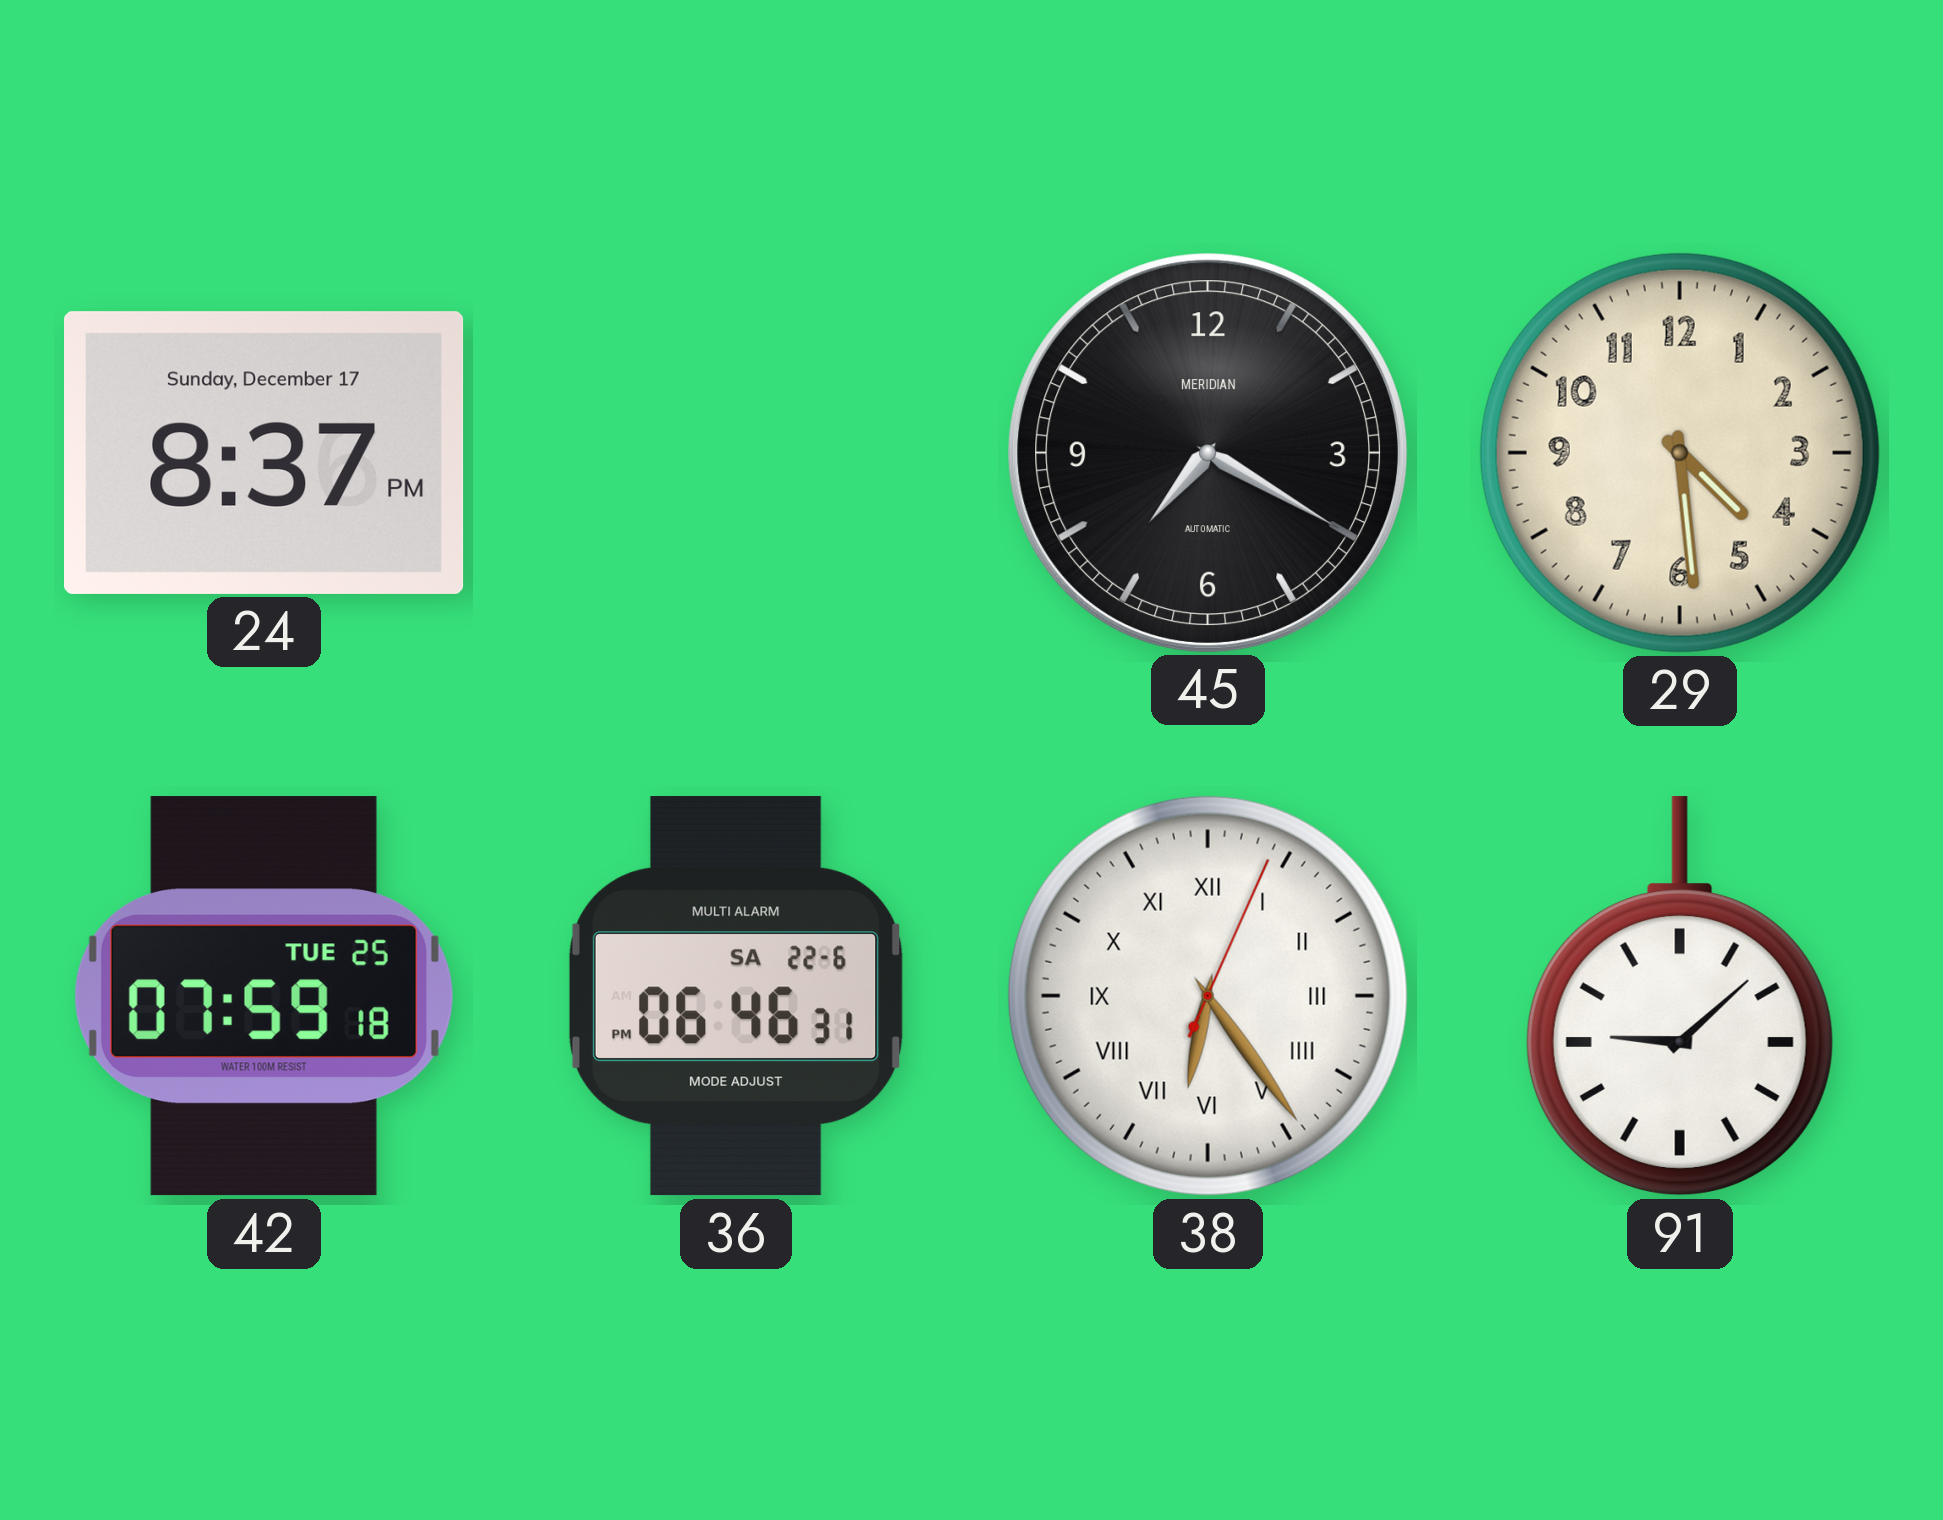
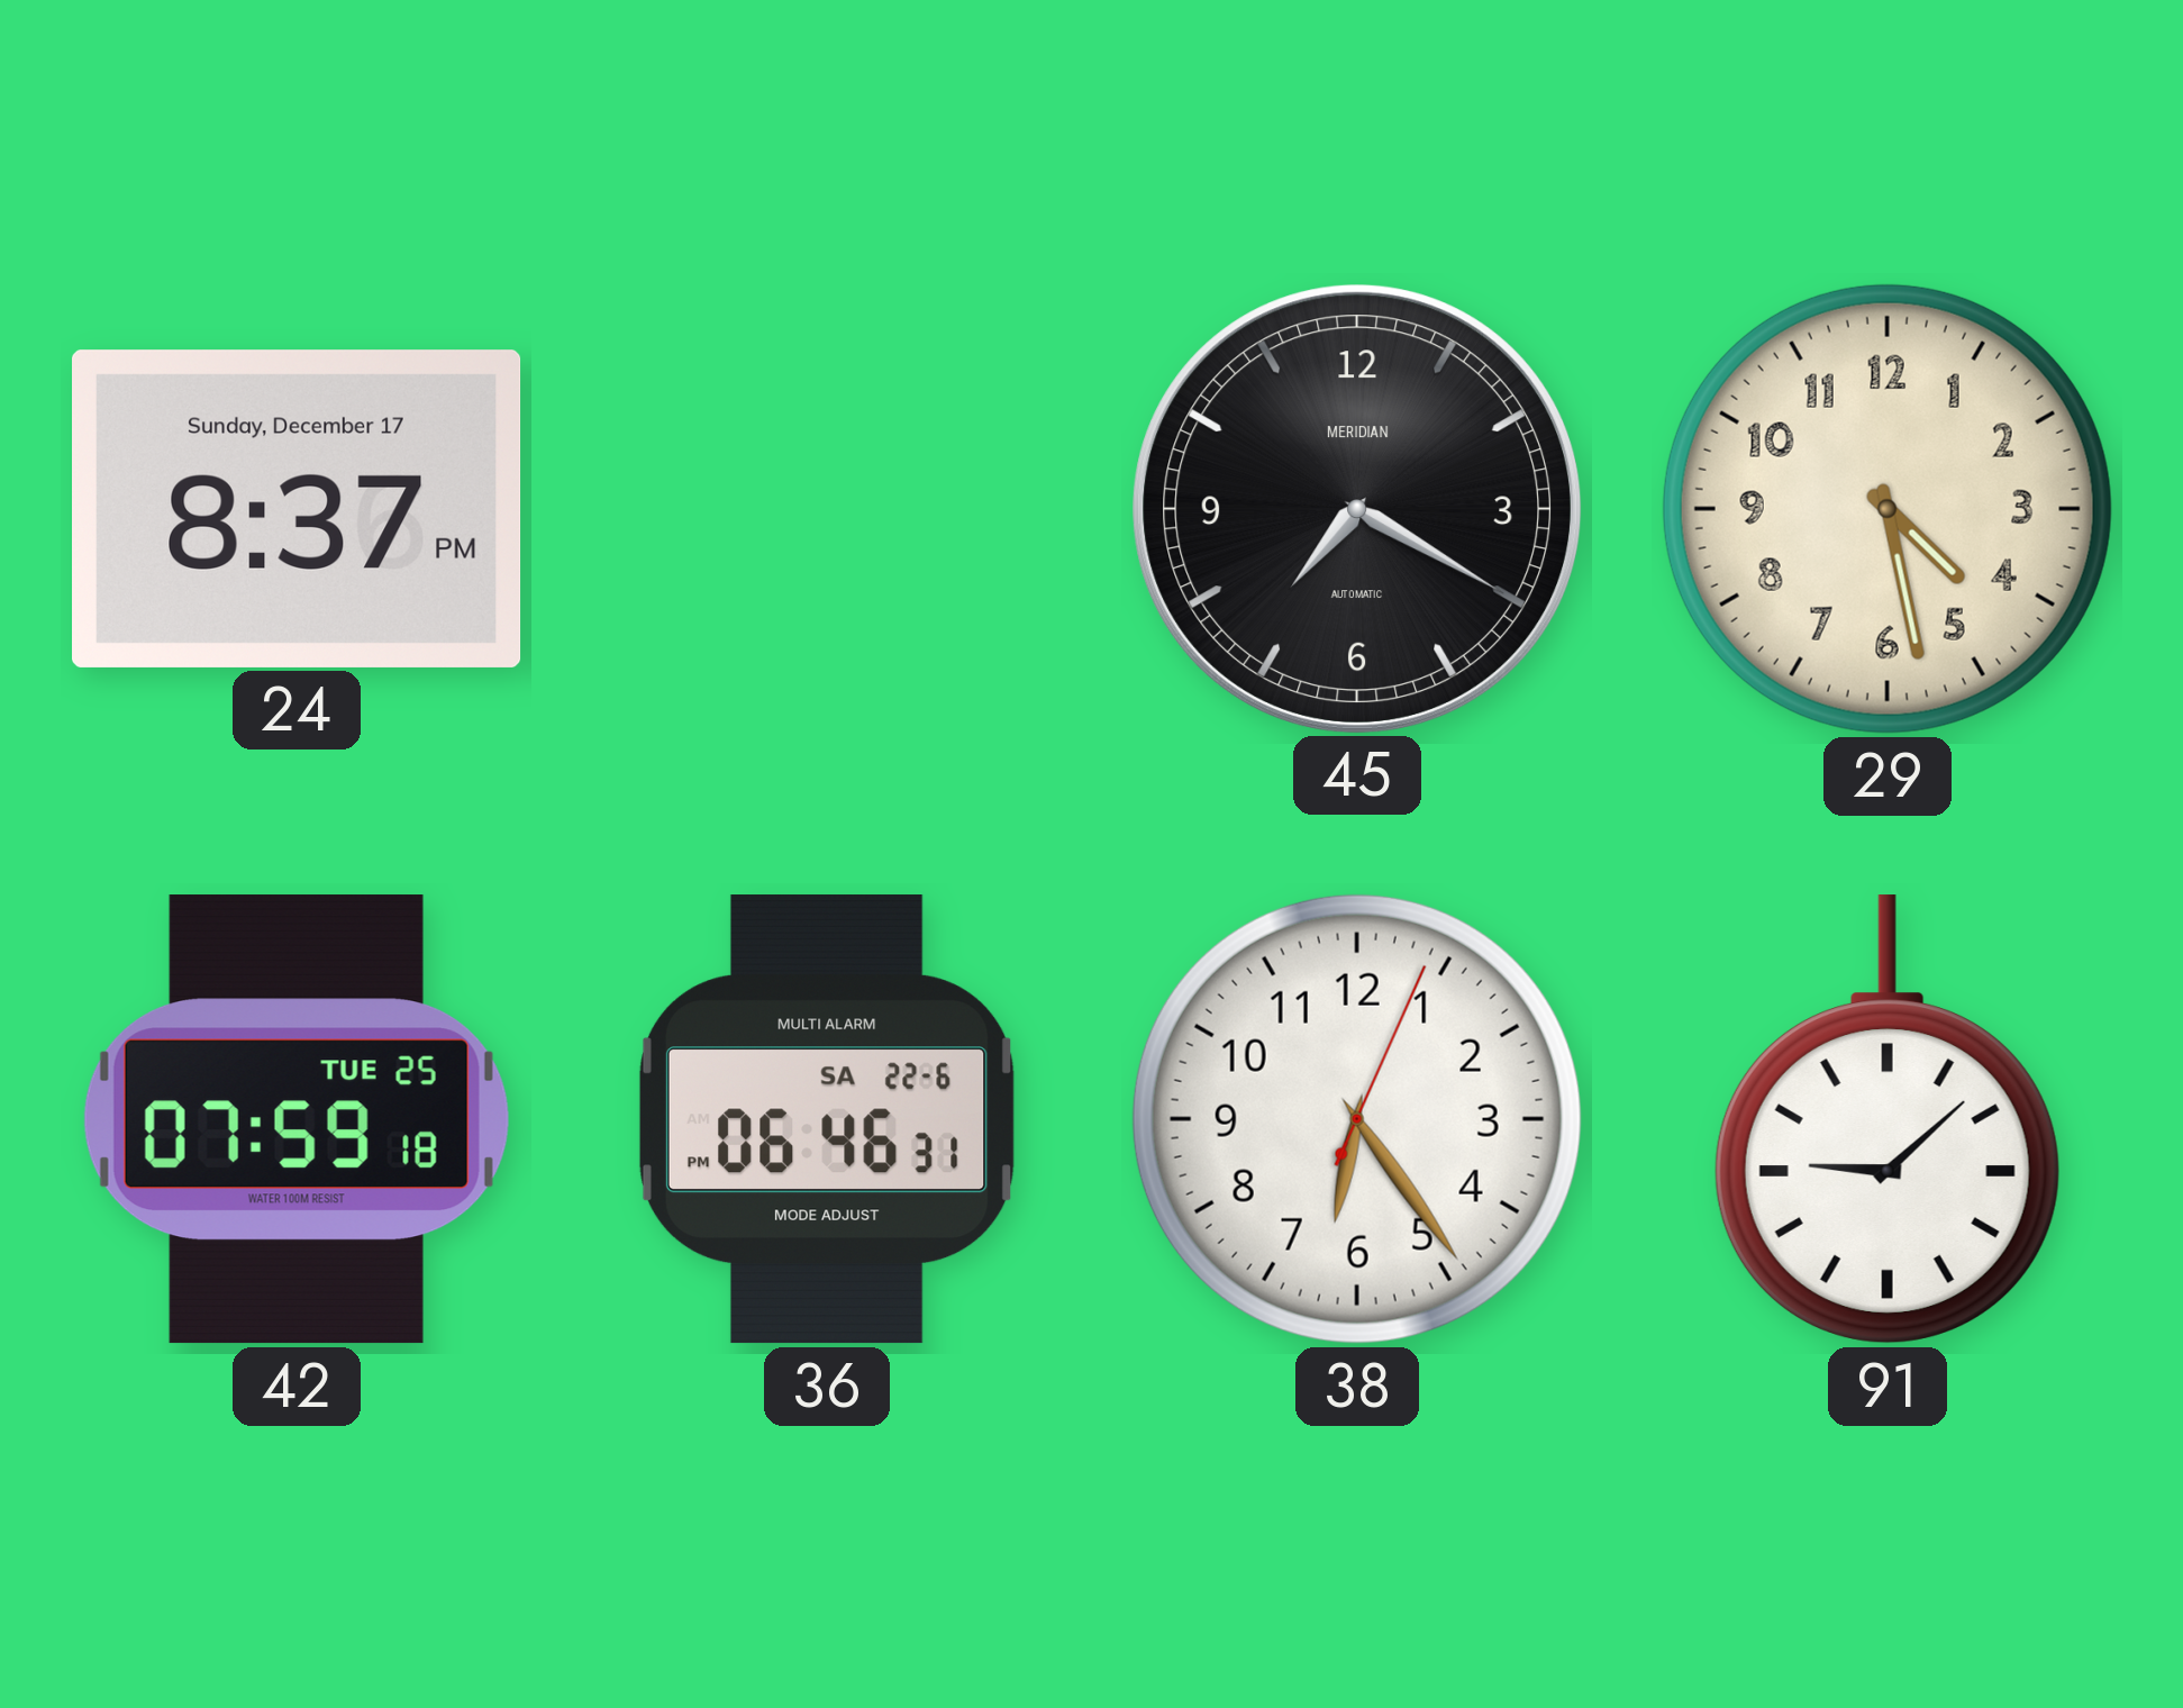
29: 4:29 -> 4:28 (1888, 509)
38 numerals: Roman -> Arabic (1357, 1119)
